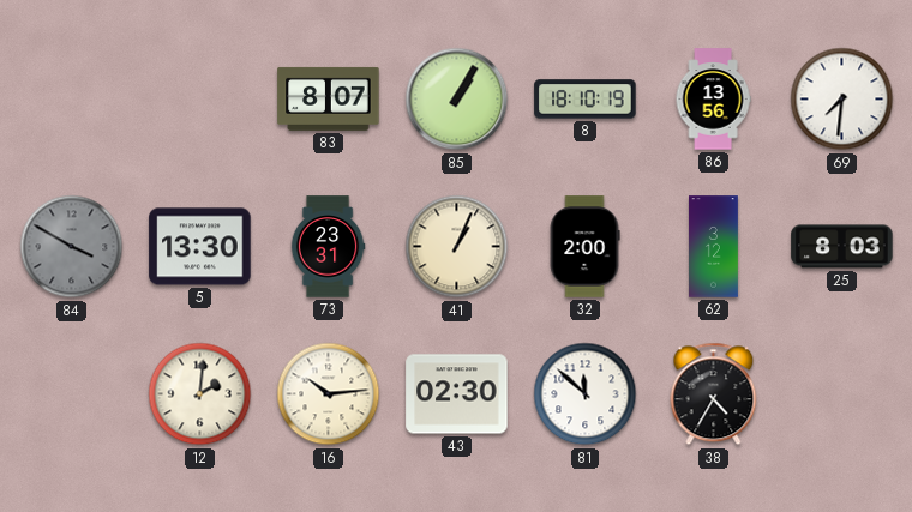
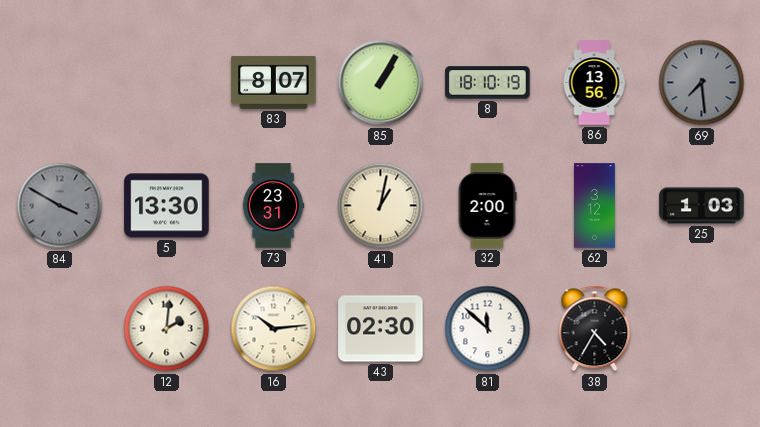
69: 7:31 -> 7:29 (702, 83)
69 dial: white -> grey (702, 83)
41: 1:04 -> 1:02 (381, 206)
25: 8:03 -> 1:03 (702, 206)
